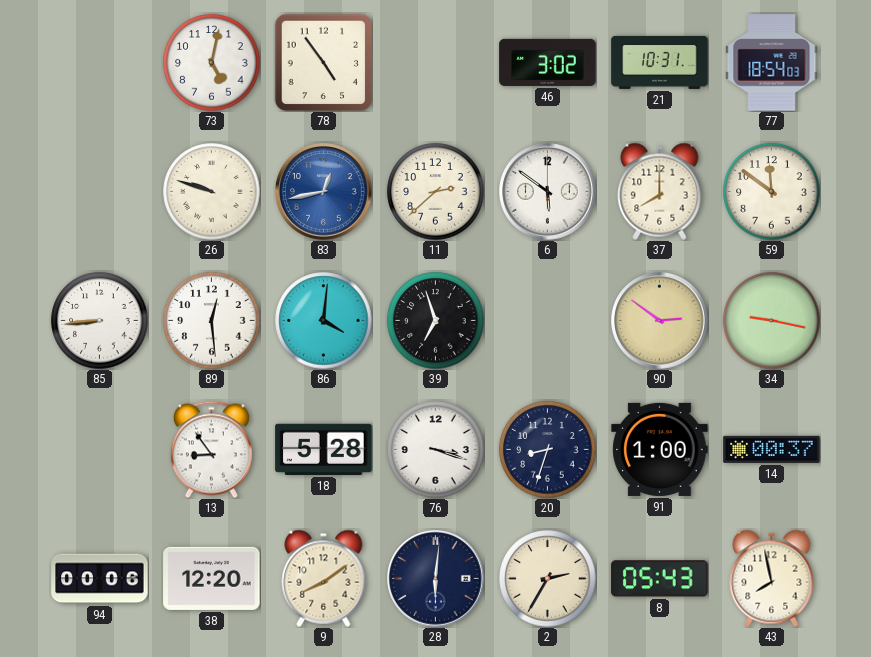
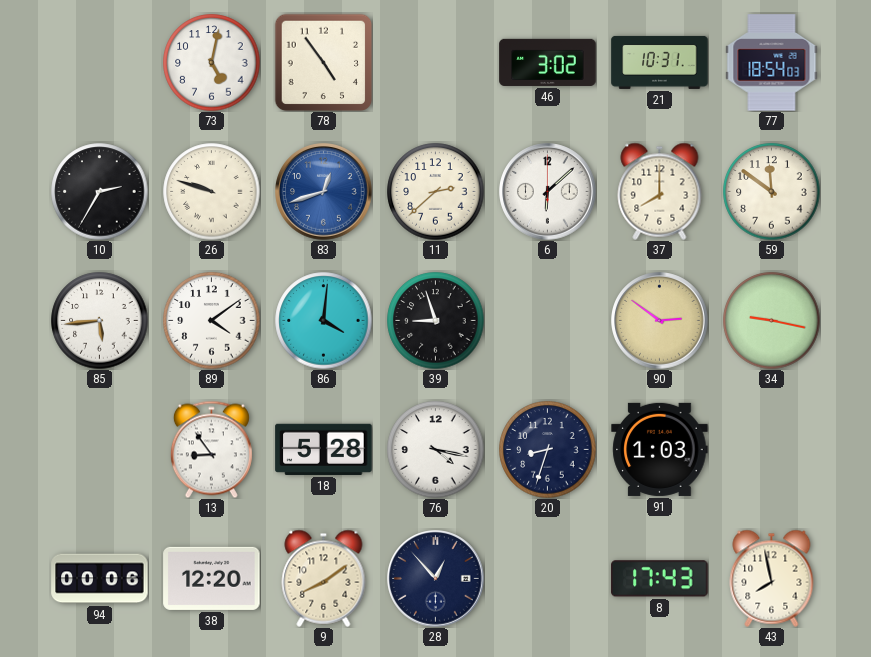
10: none -> 2:35 (100, 192)
83: 12:43 -> 12:42 (324, 192)
6: 5:51 -> 6:08 (548, 192)
85: 8:44 -> 5:44 (100, 321)
89: 12:29 -> 4:09 (212, 321)
39: 6:57 -> 8:57 (436, 321)
76: 3:18 -> 4:17 (436, 450)
91: 1:00 -> 1:03 (660, 449)
14: 00:37 -> none (772, 449)
28: 6:01 -> 12:53 (436, 579)
2: 2:35 -> none (548, 579)
8: 05:43 -> 17:43 (660, 579)
